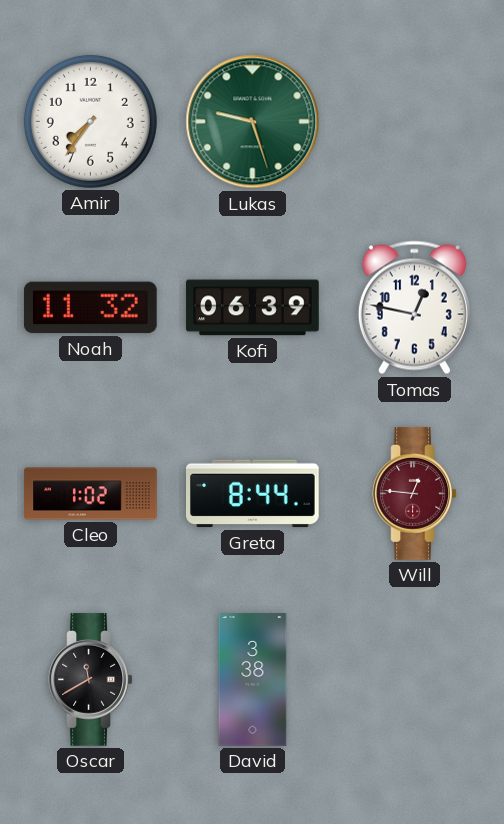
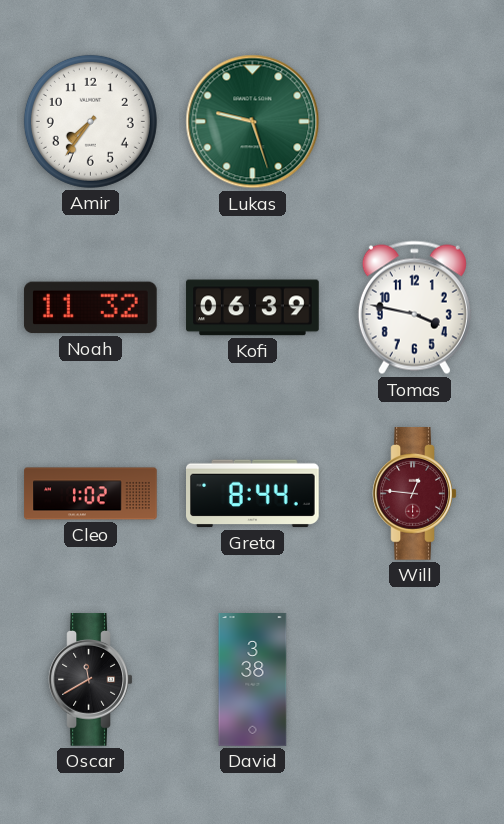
Tomas: 12:47 -> 3:47 (414, 308)
